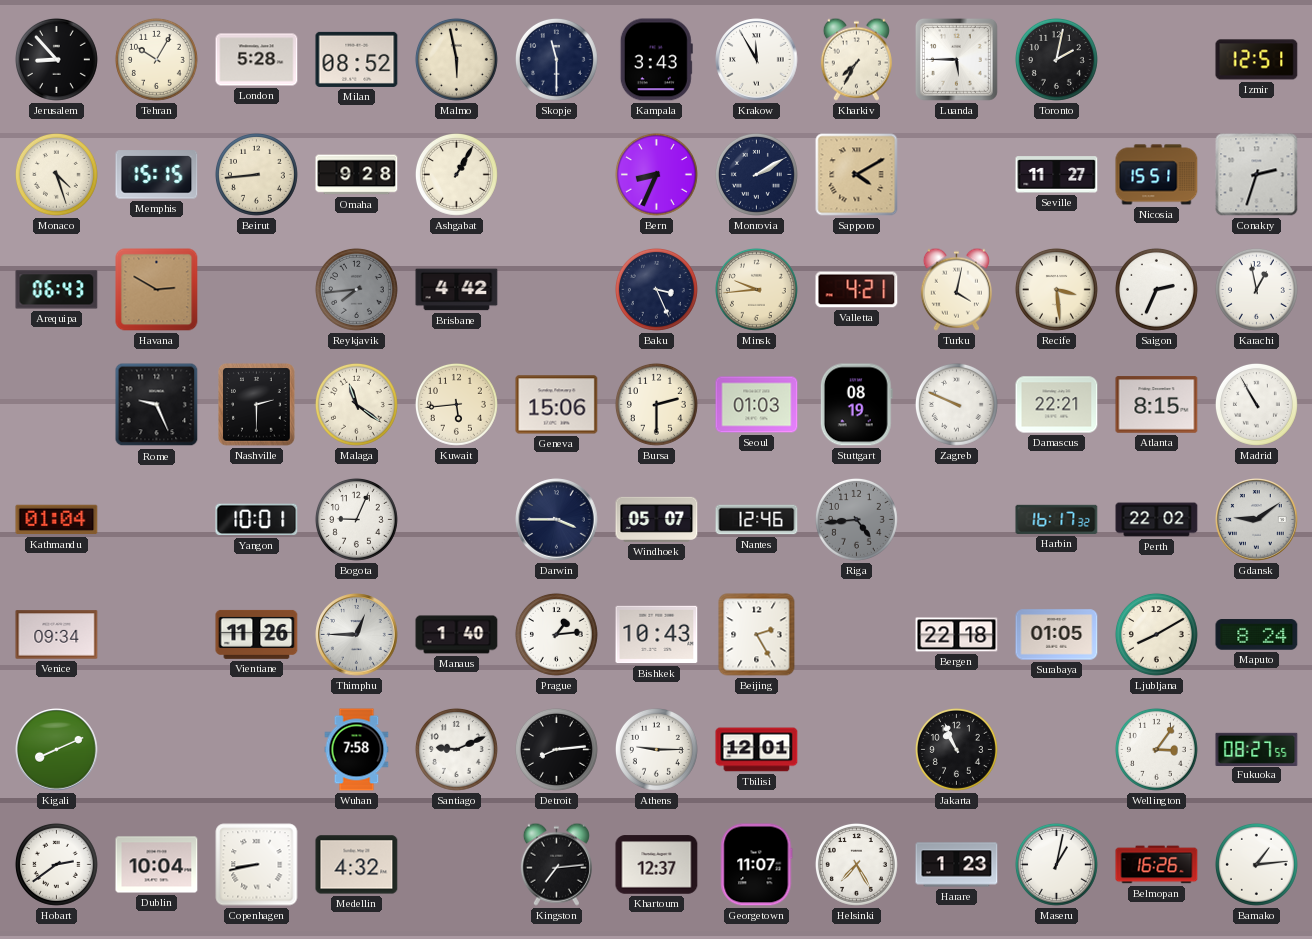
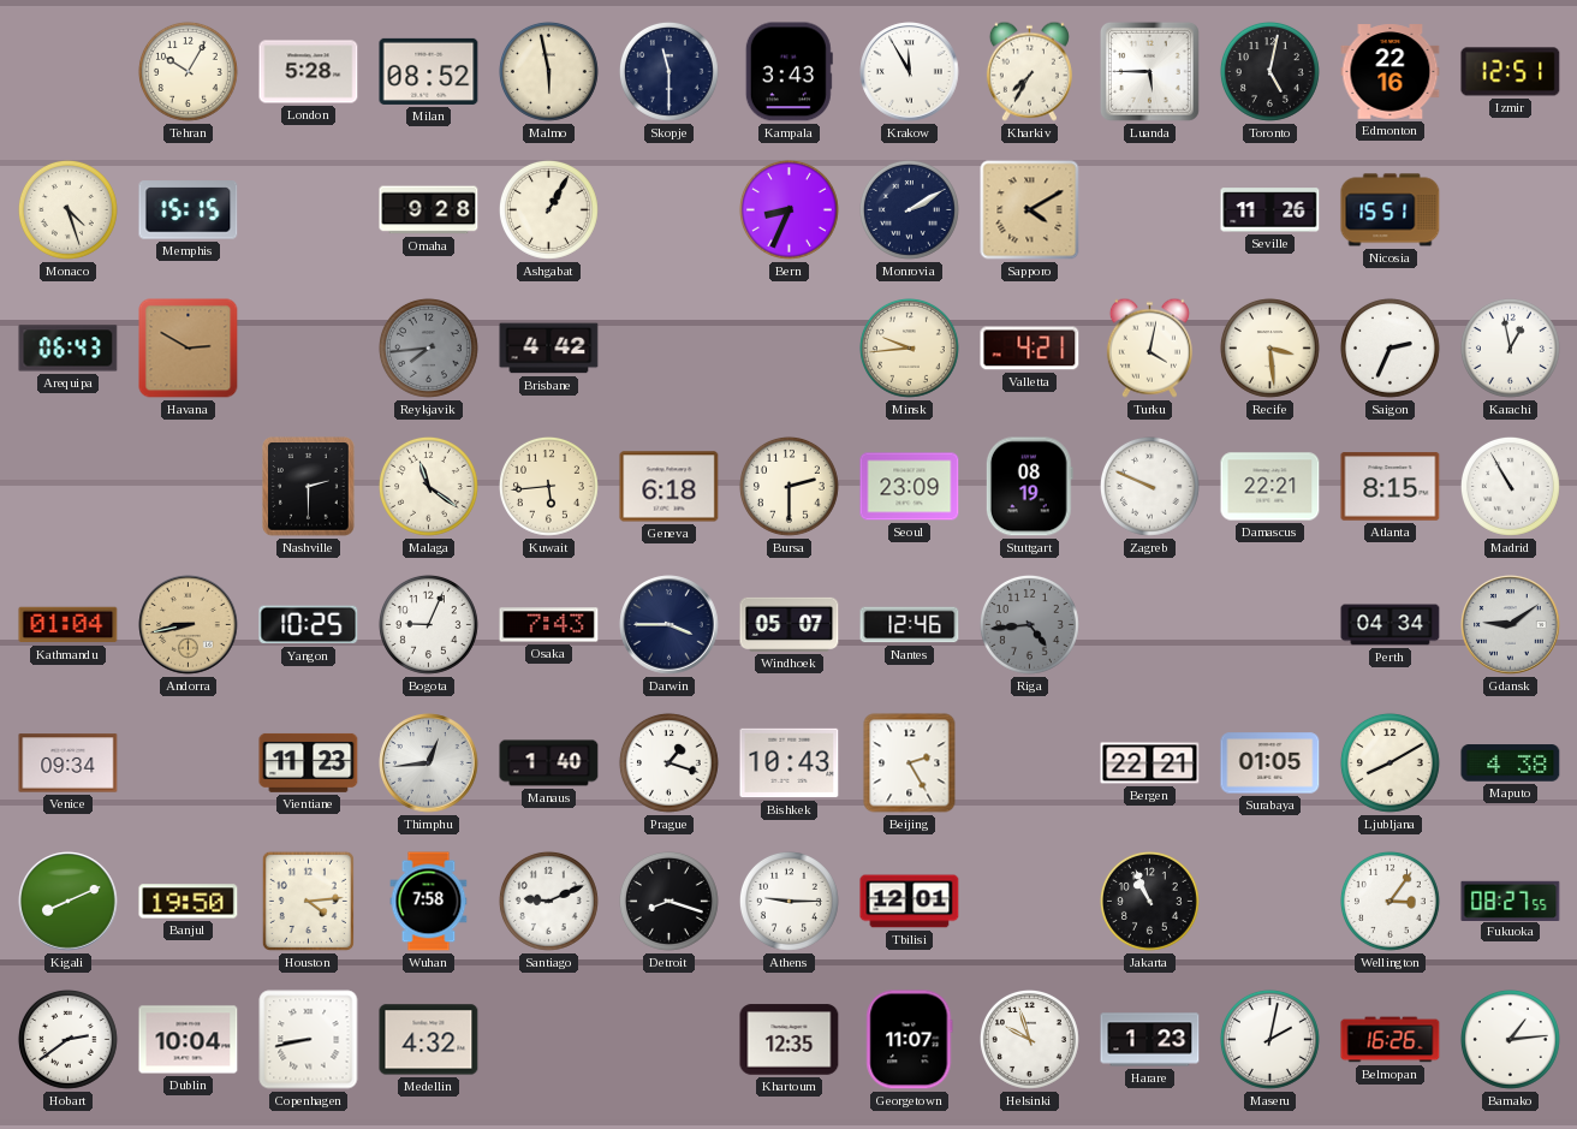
Jerusalem: 8:53 -> none (56, 59)
Toronto: 2:02 -> 5:02 (1269, 71)
Edmonton: none -> 22:16 (1391, 72)
Beirut: 8:44 -> none (256, 174)
Seville: 11:27 -> 11:26 (1270, 210)
Conakry: 2:33 -> none (1257, 175)
Baku: 3:26 -> none (656, 289)
Rome: 9:26 -> none (157, 405)
Geneva: 15:06 -> 6:18 (670, 487)
Seoul: 01:03 -> 23:09 (910, 487)
Andorra: none -> 8:43 (189, 625)
Yangon: 10:01 -> 10:25 (309, 625)
Osaka: none -> 7:43 (549, 625)
Harbin: 16:17 -> none (1057, 519)
Perth: 22:02 -> 04:34 (1391, 625)
Vientiane: 11:26 -> 11:23 (309, 762)
Thimphu: 12:45 -> 12:44 (429, 763)
Prague: 1:14 -> 1:18 (668, 762)
Bergen: 22:18 -> 22:21 (1150, 763)
Maputo: 8:24 -> 4:38 (1511, 763)
Banjul: none -> 19:50 (189, 902)
Houston: none -> 4:14 (308, 901)
Detroit: 8:14 -> 8:18 (668, 901)
Kingston: 7:14 -> none (556, 864)
Khartoum: 12:37 -> 12:35 (790, 1040)
Helsinki: 7:25 -> 9:57 (1029, 1039)
Maseru: 1:02 -> 2:02 (1269, 1039)
